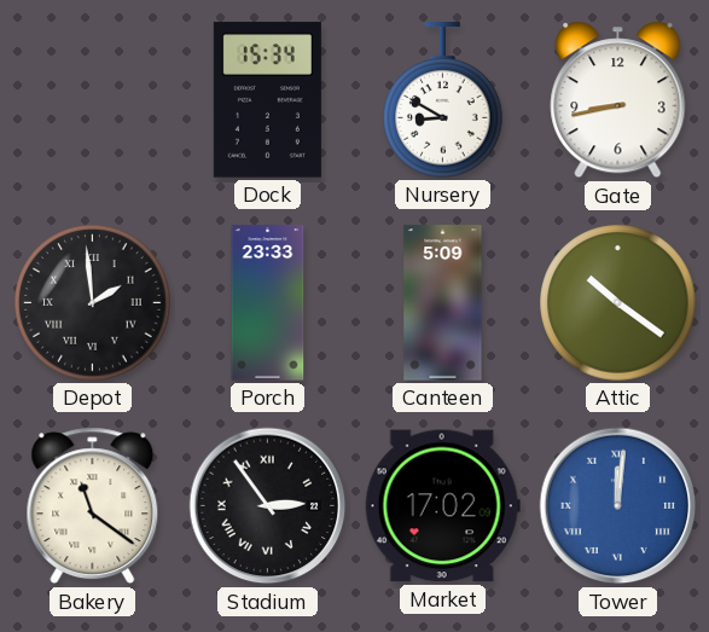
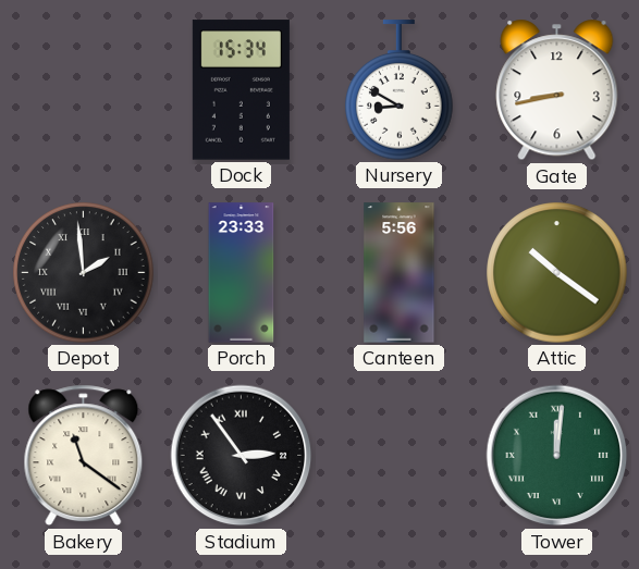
Canteen: 5:09 -> 5:56 (400, 273)
Market: 17:02 -> none (442, 506)
Tower dial: blue -> green (557, 456)
